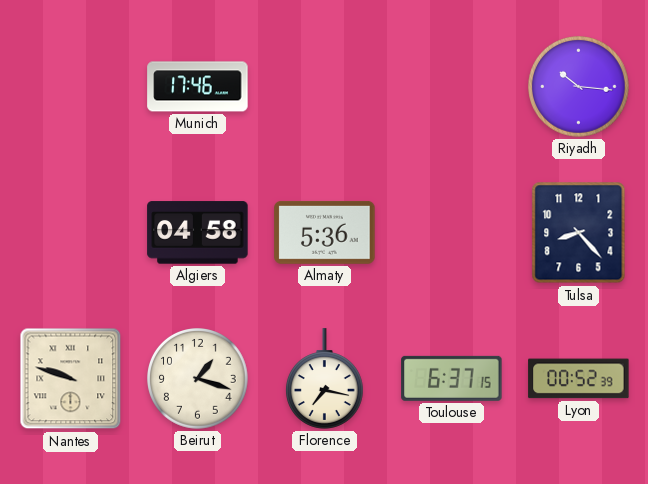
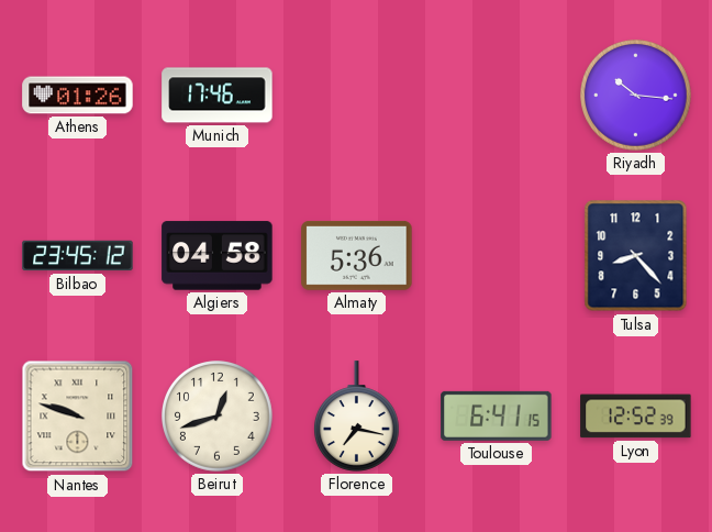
Athens: none -> 01:26 (78, 96)
Bilbao: none -> 23:45 (78, 256)
Beirut: 1:18 -> 12:42 (218, 417)
Toulouse: 6:37 -> 6:41 (497, 415)
Lyon: 00:52 -> 12:52 (636, 417)
